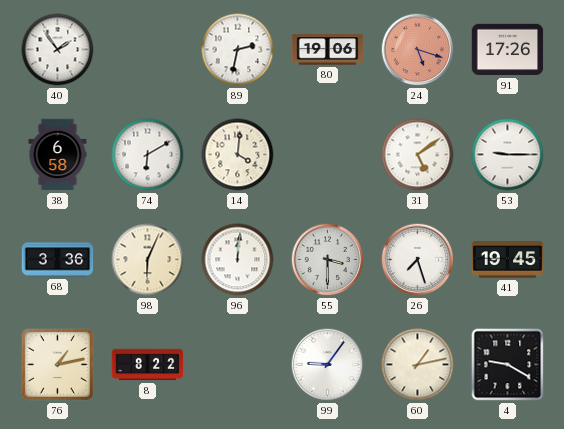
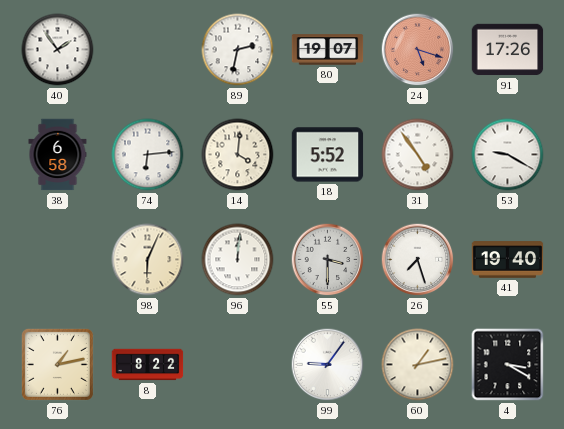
80: 19:06 -> 19:07 (328, 50)
74: 6:10 -> 6:14 (148, 155)
18: none -> 5:52 (328, 155)
31: 5:09 -> 4:54 (418, 155)
53: 9:15 -> 9:20 (508, 155)
68: 3:36 -> none (58, 260)
41: 19:45 -> 19:40 (508, 260)
4: 9:20 -> 3:20 (508, 365)
